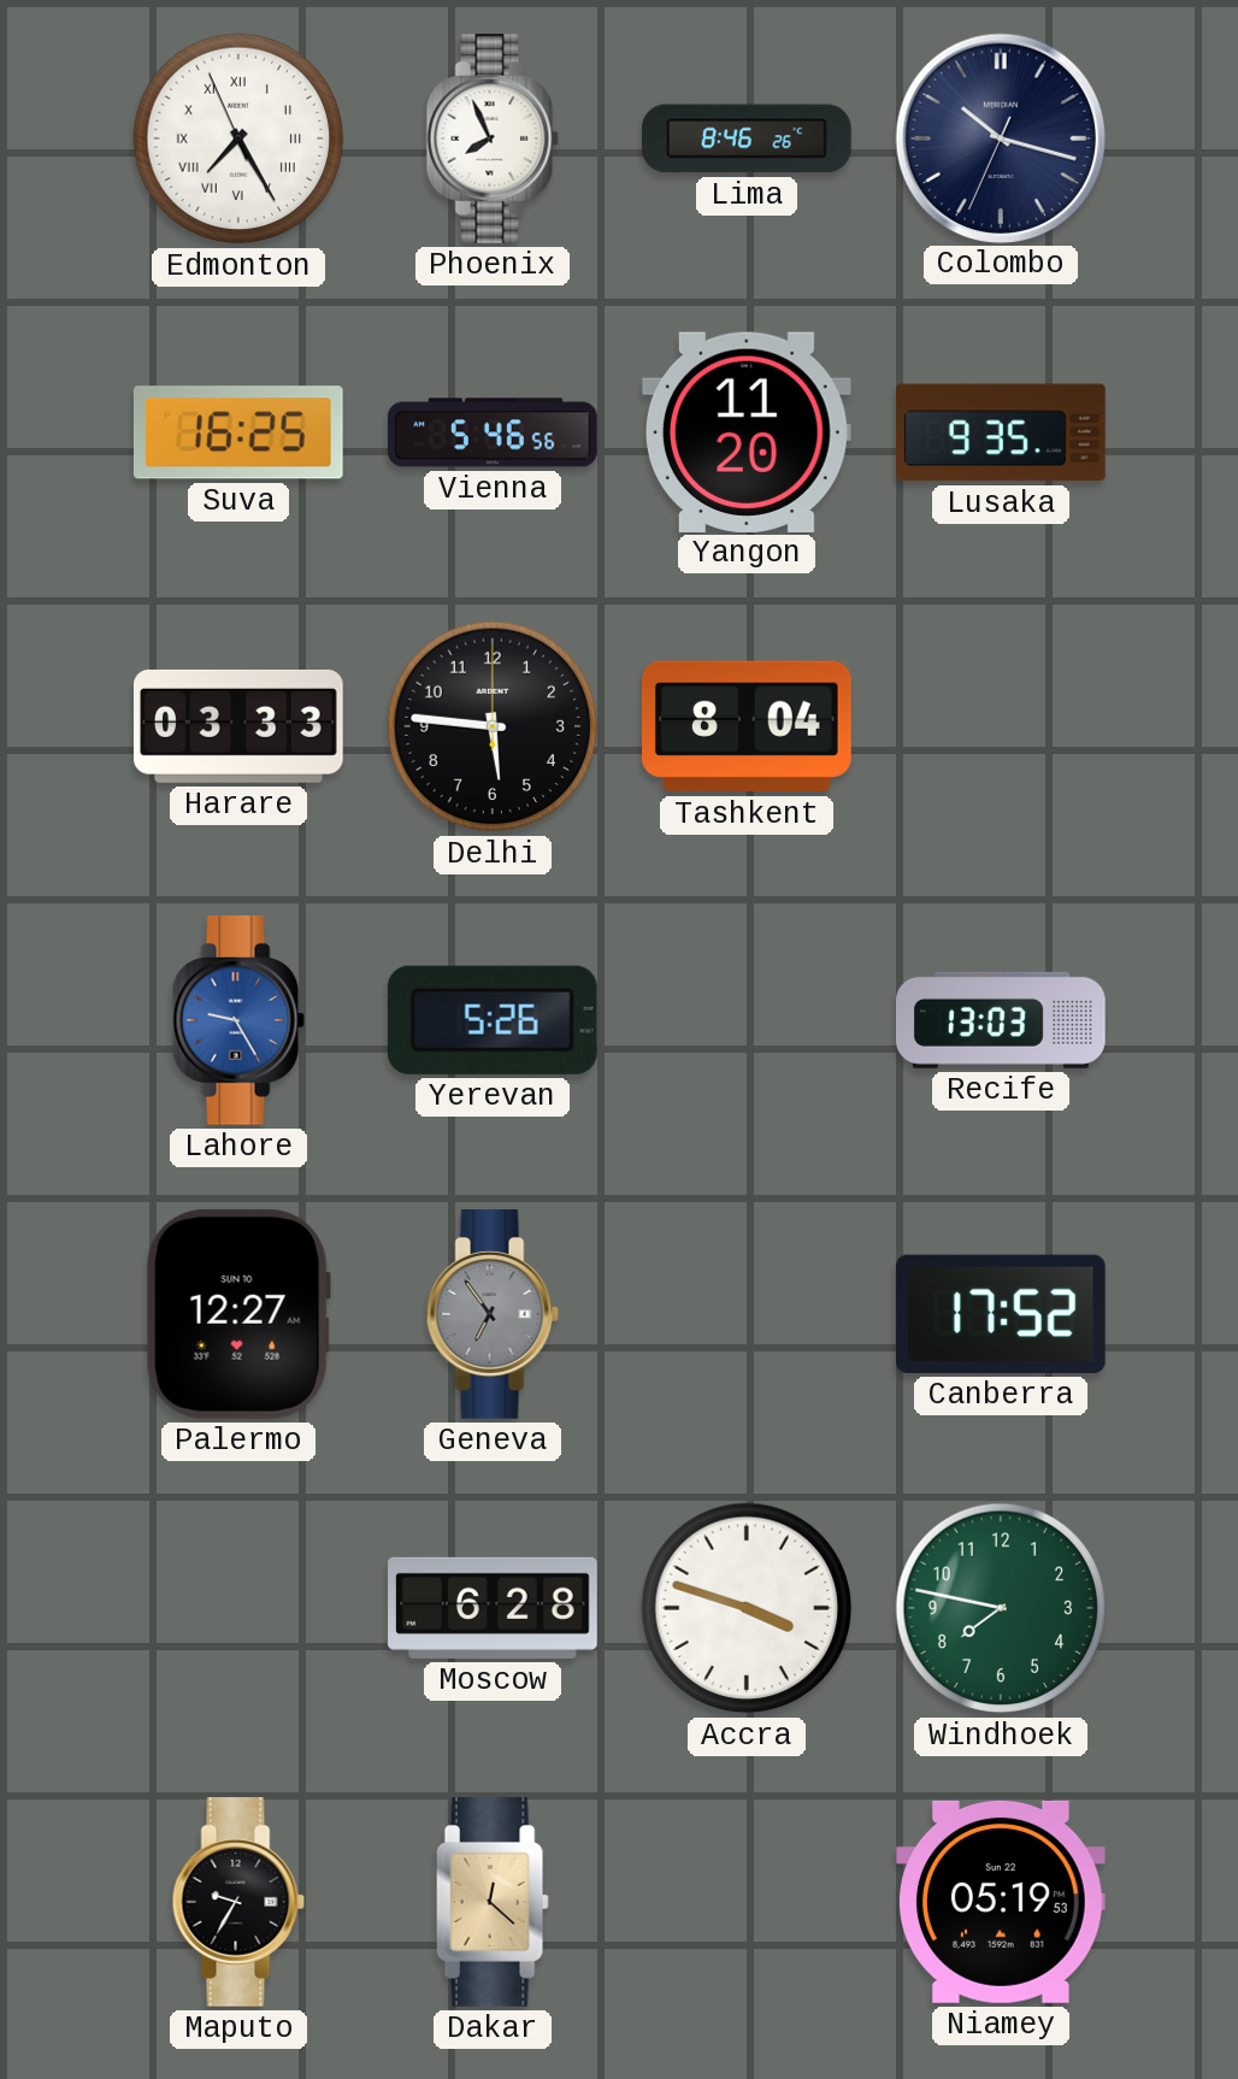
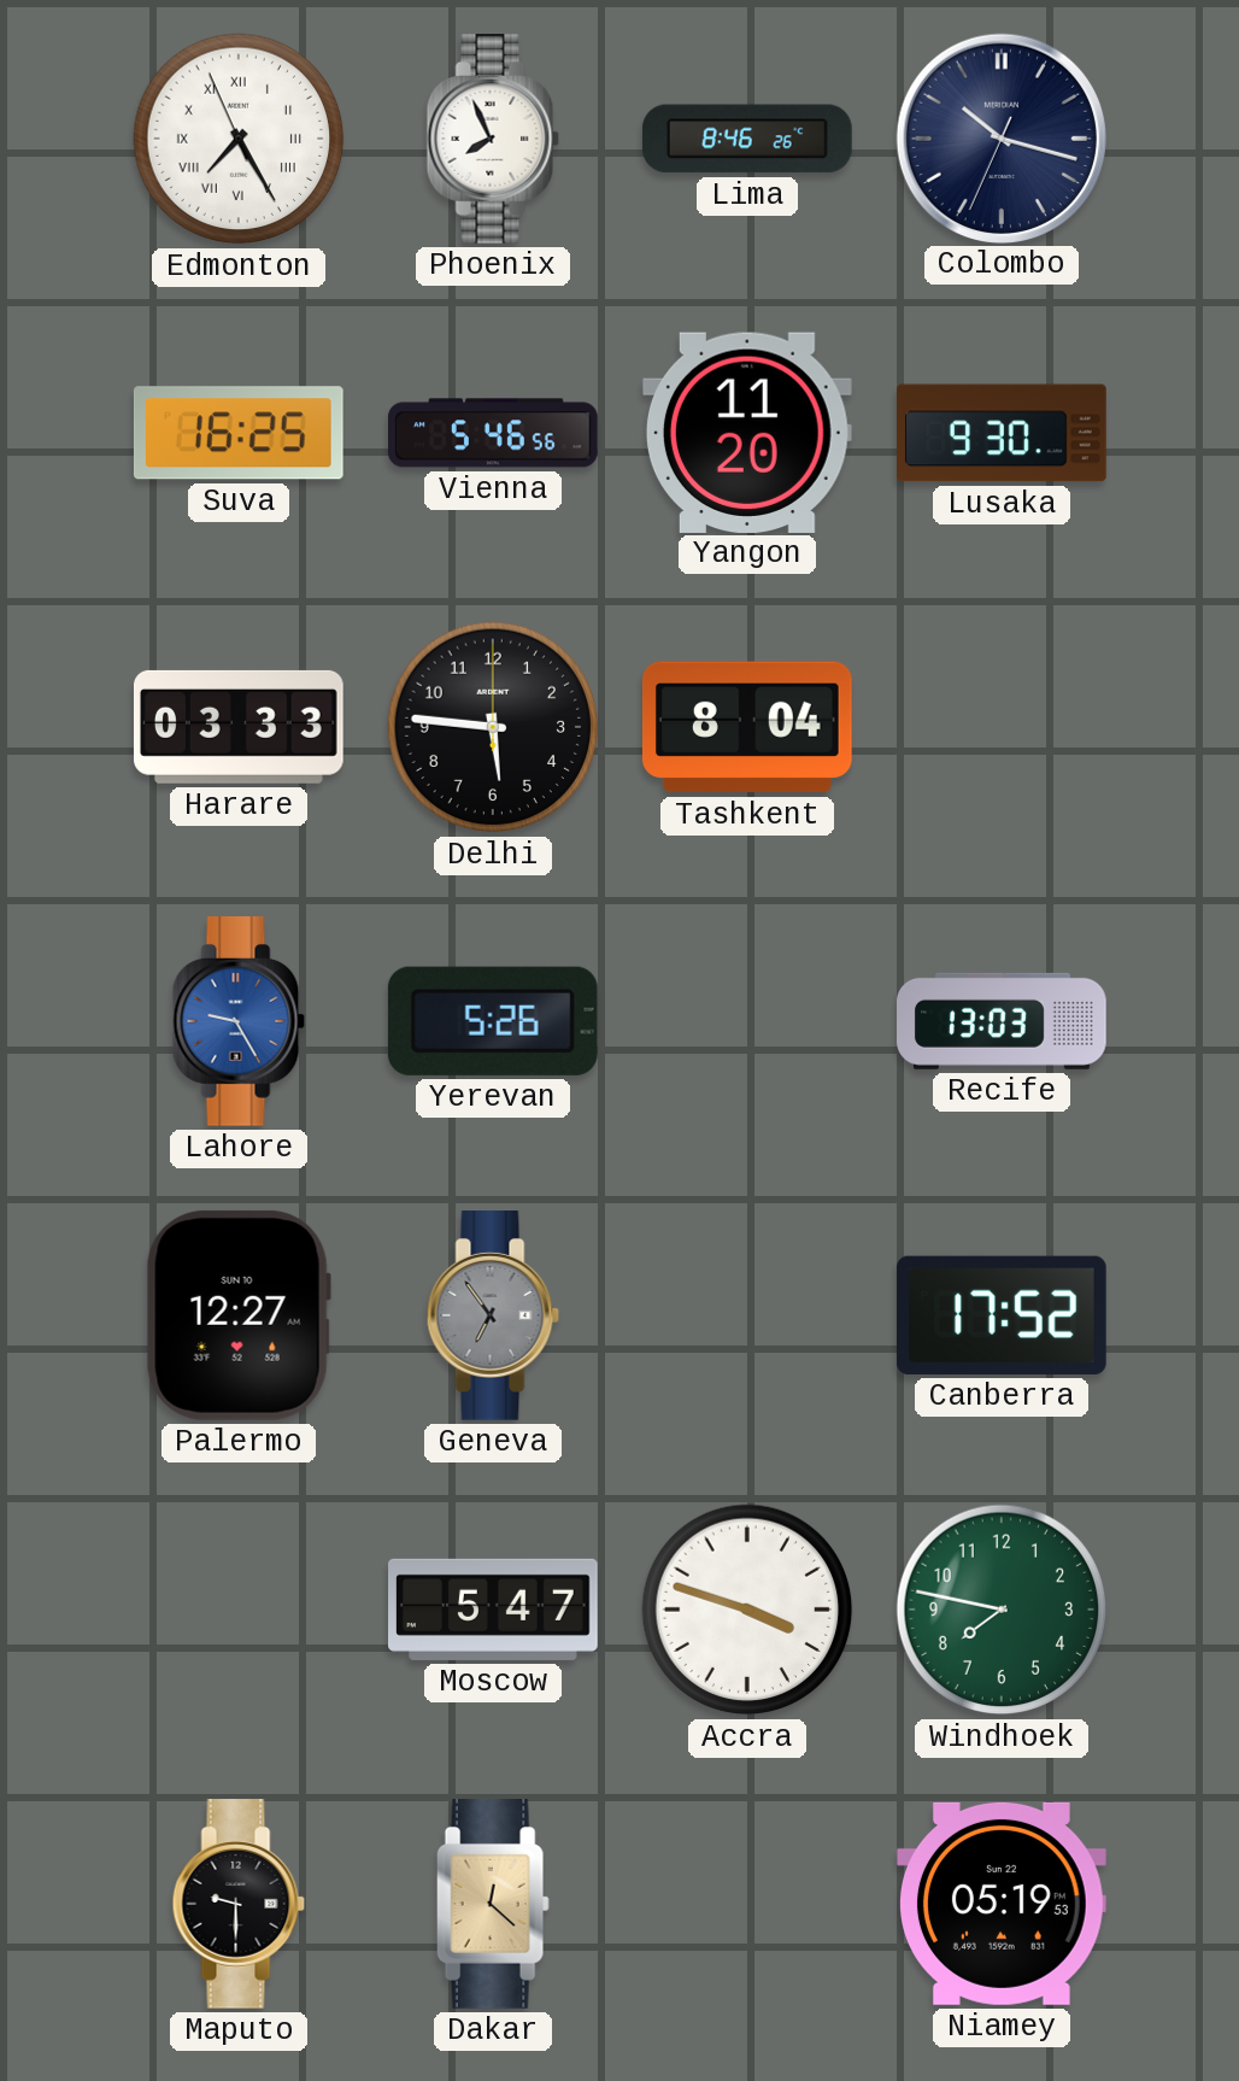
Lusaka: 9:35 -> 9:30 (1003, 433)
Moscow: 6:28 -> 5:47 (494, 1610)
Maputo: 9:35 -> 9:30 (239, 1905)
